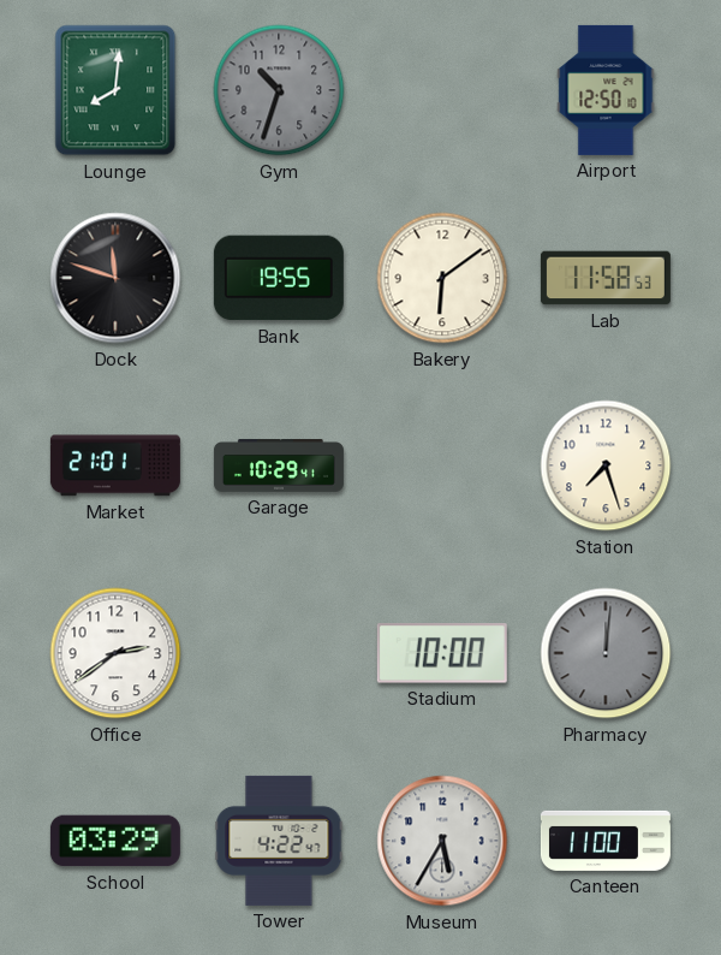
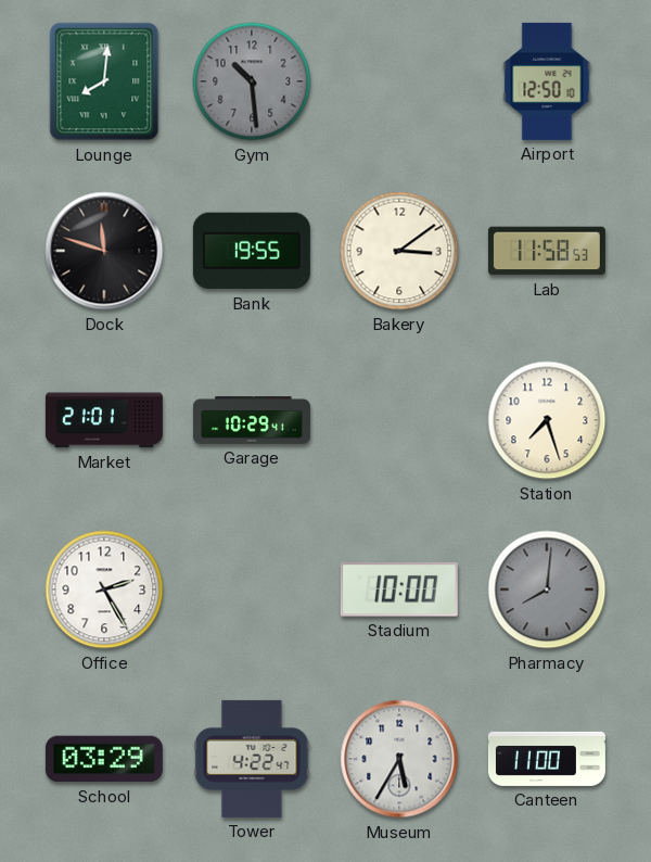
Gym: 10:33 -> 10:29 (252, 81)
Bakery: 6:09 -> 3:09 (399, 251)
Office: 2:39 -> 2:25 (104, 590)
Pharmacy: 12:01 -> 8:01 (547, 590)
